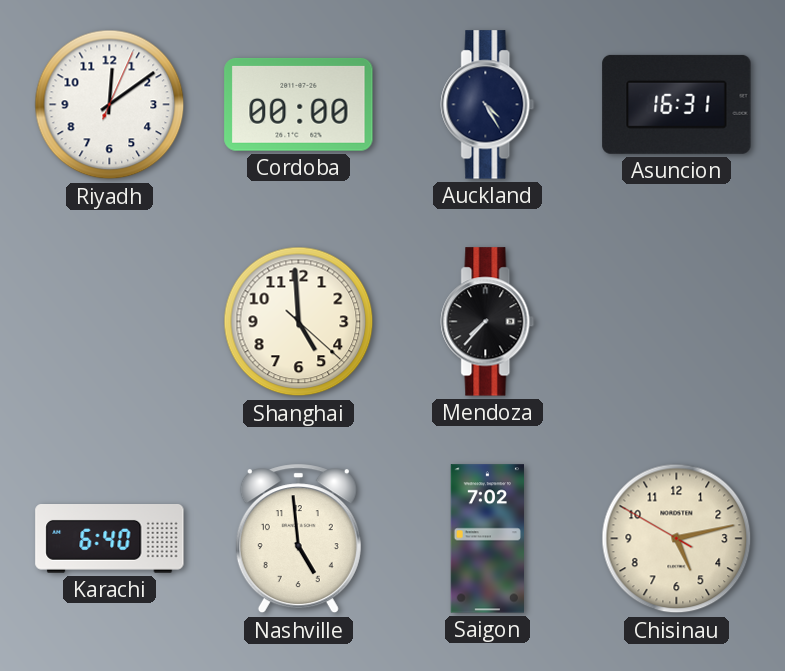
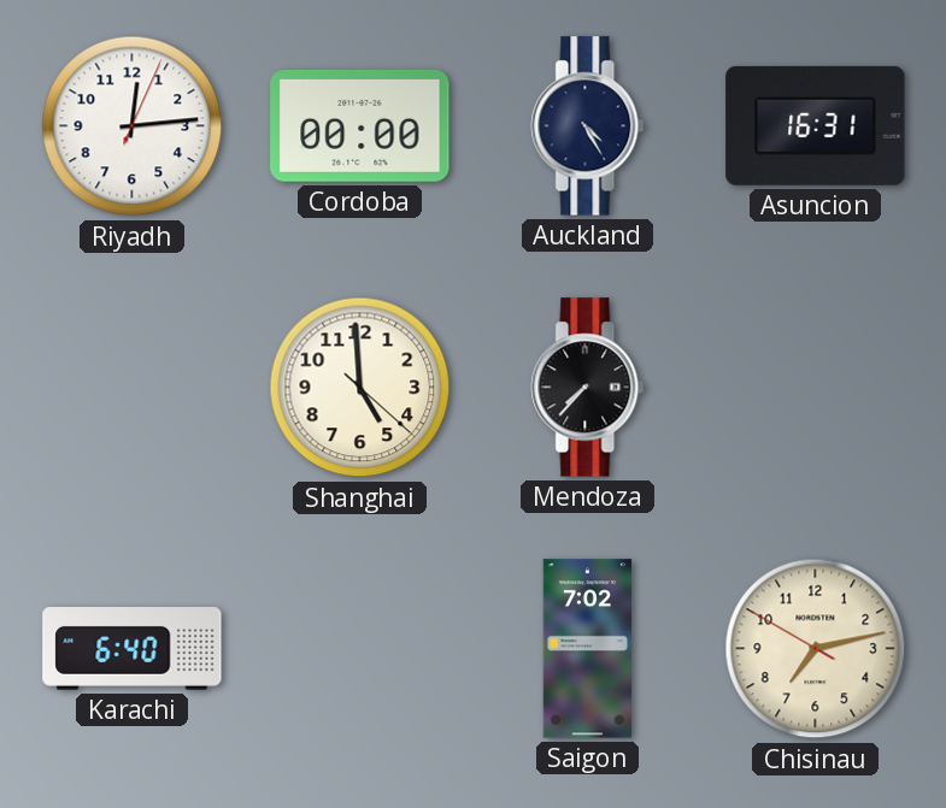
Riyadh: 12:09 -> 12:14 (133, 126)
Nashville: 4:59 -> none (298, 539)
Chisinau: 5:12 -> 7:12 (816, 649)
